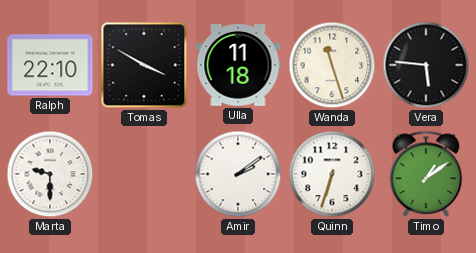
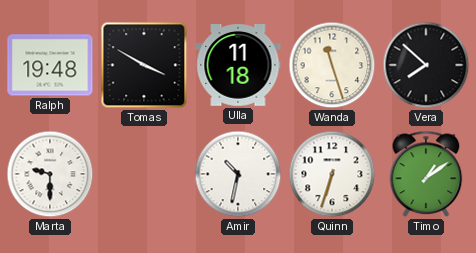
Ralph: 22:10 -> 19:48 (50, 65)
Vera: 5:46 -> 7:52 (426, 65)
Amir: 2:09 -> 10:32 (238, 174)
